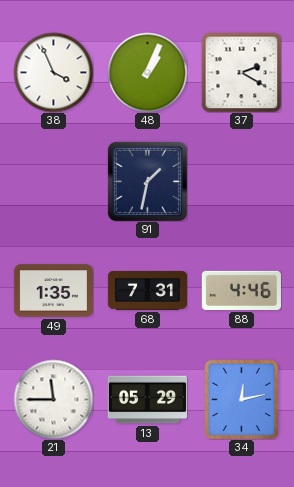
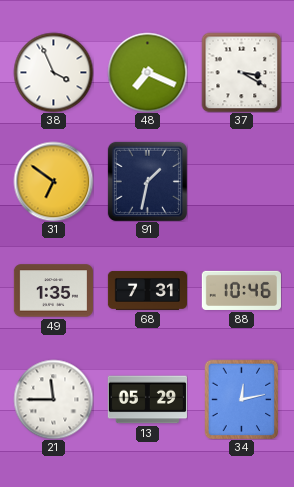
48: 1:04 -> 7:19 (147, 72)
37: 2:20 -> 3:20 (241, 72)
31: none -> 6:51 (53, 181)
88: 4:46 -> 10:46 (241, 290)
